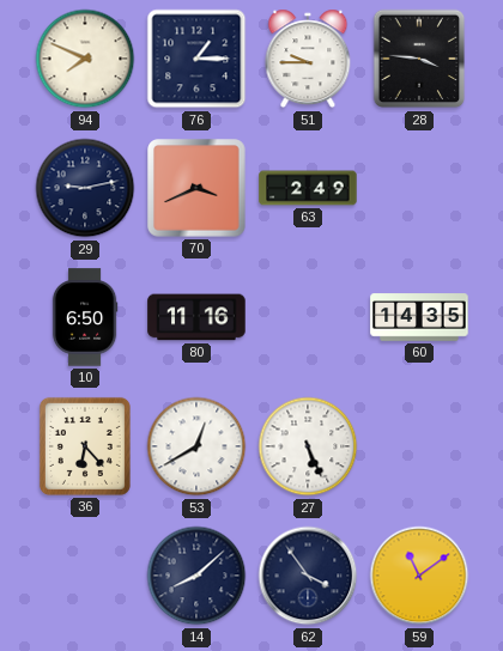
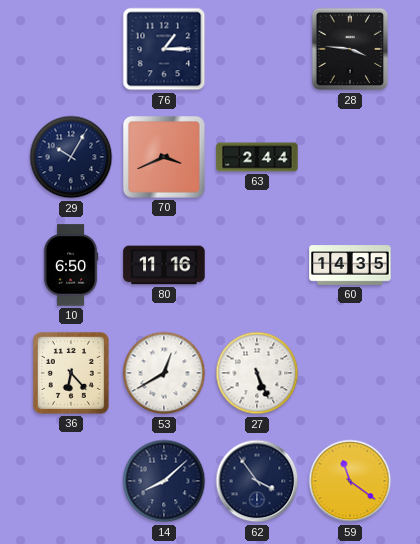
94: 7:49 -> none (85, 59)
51: 9:45 -> none (308, 59)
29: 9:13 -> 10:05 (71, 157)
63: 2:49 -> 2:44 (257, 157)
59: 11:09 -> 11:21 (350, 481)
